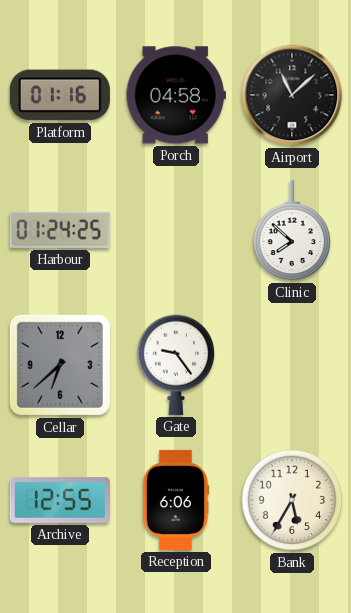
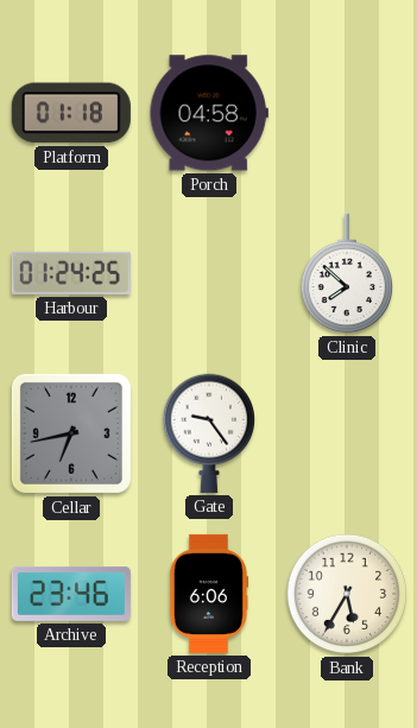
Platform: 01:16 -> 01:18 (71, 113)
Airport: 11:08 -> none (292, 95)
Cellar: 6:38 -> 6:43 (71, 433)
Archive: 12:55 -> 23:46 (71, 594)
